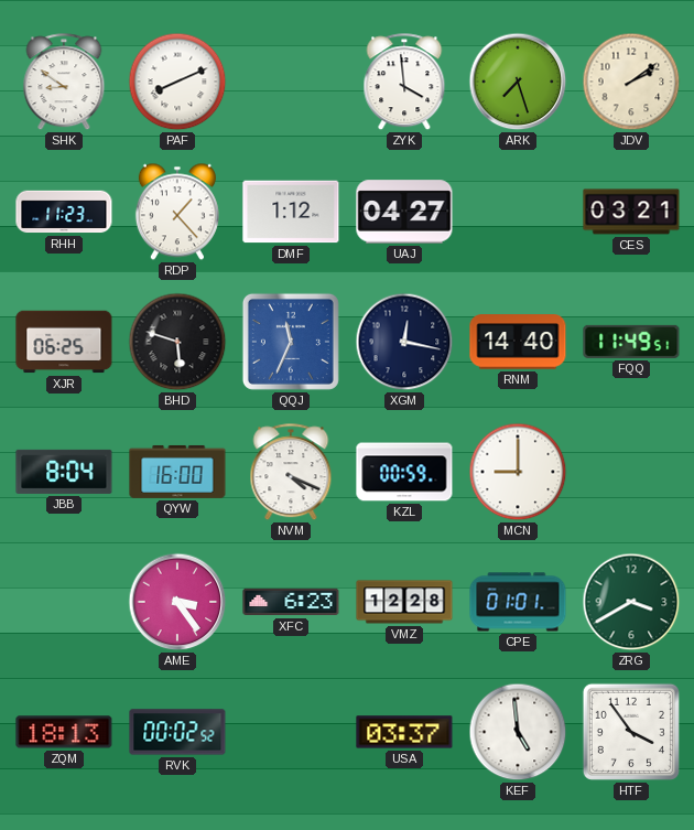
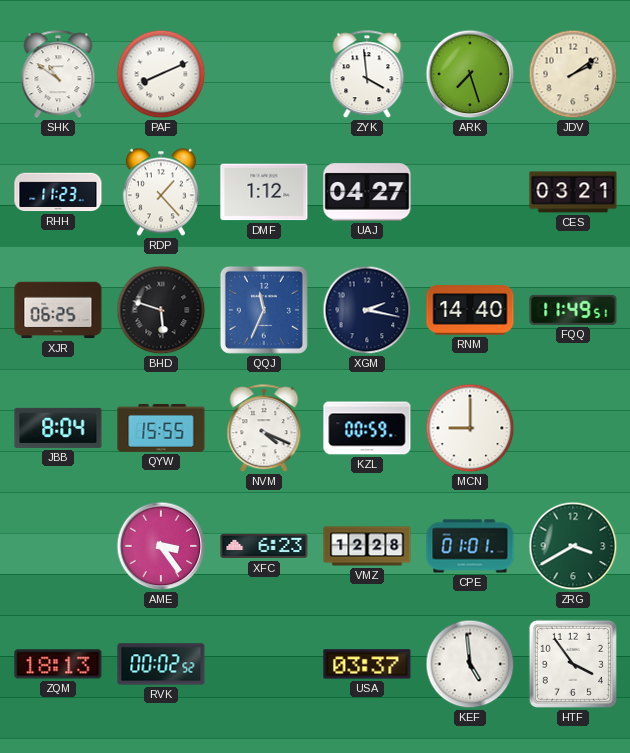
SHK: 8:51 -> 10:51 (58, 75)
XGM: 12:17 -> 2:17 (367, 310)
QYW: 16:00 -> 15:55 (161, 428)
